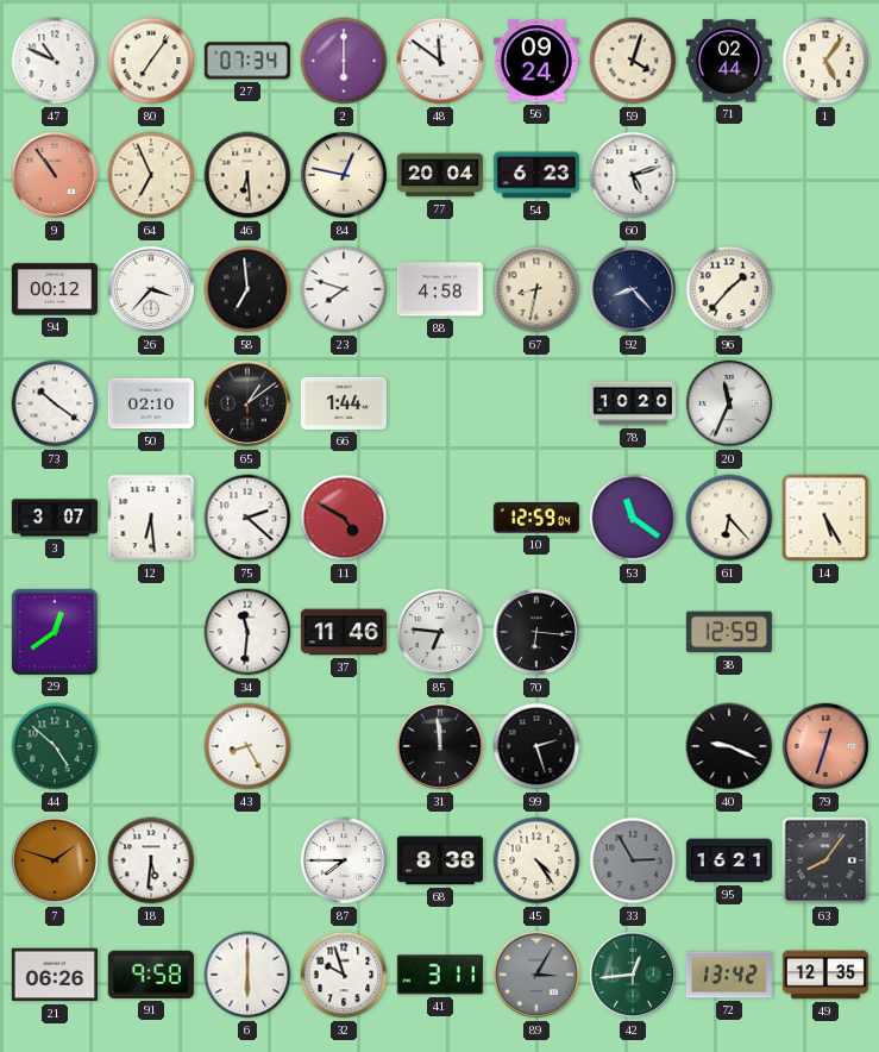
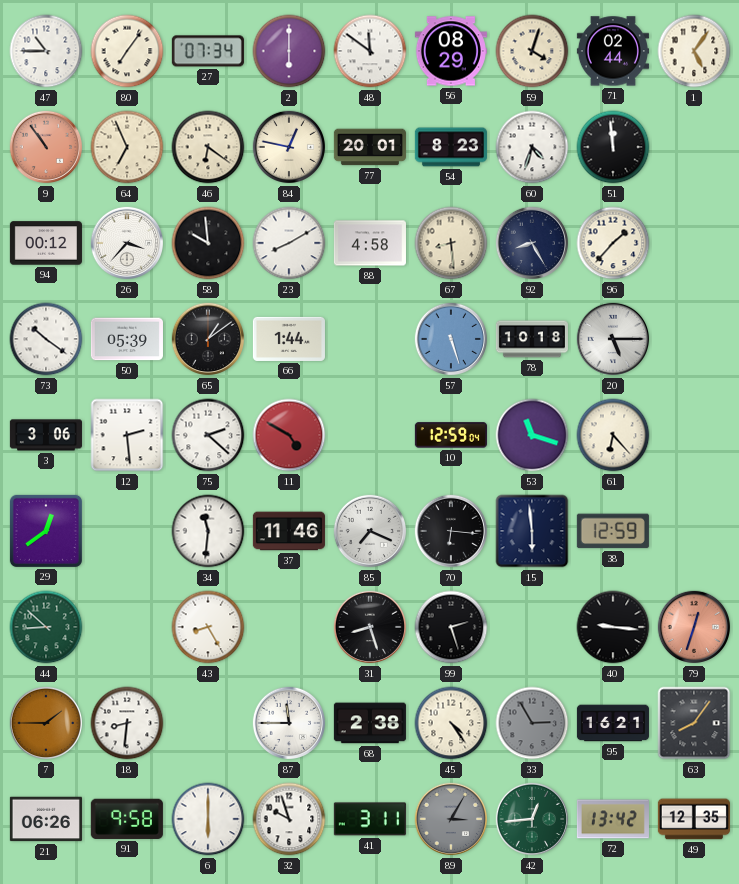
47: 10:49 -> 10:45 (46, 51)
56: 09:24 -> 08:29 (451, 51)
46: 6:29 -> 6:21 (208, 147)
77: 20:04 -> 20:01 (370, 147)
54: 6:23 -> 8:23 (451, 147)
60: 5:12 -> 4:33 (532, 147)
51: none -> 11:59 (613, 147)
58: 6:59 -> 9:59 (208, 243)
23: 7:48 -> 8:10 (289, 243)
67: 8:32 -> 8:29 (451, 243)
92: 8:23 -> 8:25 (532, 243)
50: 02:10 -> 05:39 (127, 339)
57: none -> 5:27 (451, 339)
78: 10:20 -> 10:18 (532, 339)
20: 11:34 -> 5:15 (613, 339)
3: 3:07 -> 3:06 (46, 435)
12: 6:29 -> 2:29 (127, 435)
53: 11:21 -> 11:18 (532, 435)
14: 5:25 -> none (825, 518)
85: 6:46 -> 7:19 (370, 531)
15: none -> 5:59 (532, 531)
44: 4:52 -> 8:52 (46, 627)
31: 11:59 -> 8:27 (370, 627)
40: 9:19 -> 9:16 (613, 627)
7: 1:48 -> 1:45 (46, 723)
18: 5:31 -> 8:31 (127, 723)
87: 7:45 -> 11:45 (289, 723)
68: 8:38 -> 2:38 (370, 723)
